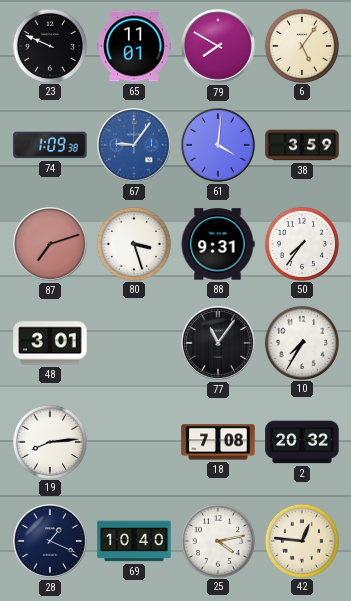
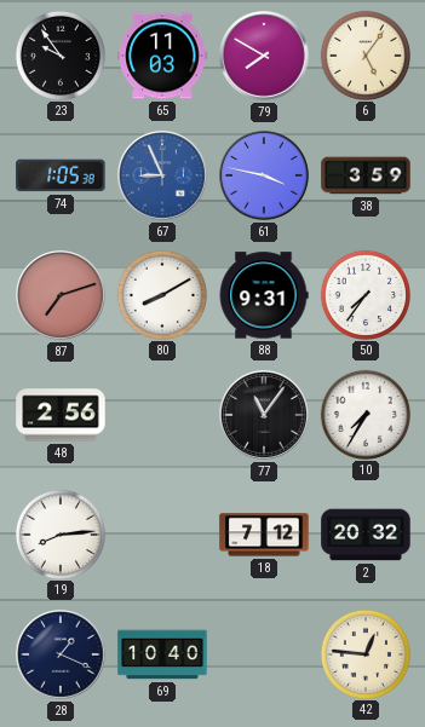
23: 9:49 -> 9:54 (59, 54)
65: 11:01 -> 11:03 (162, 56)
74: 1:09 -> 1:05 (61, 175)
67: 9:06 -> 8:56 (162, 175)
61: 4:01 -> 3:47 (264, 175)
80: 3:27 -> 8:10 (161, 294)
48: 3:01 -> 2:56 (61, 415)
18: 7:08 -> 7:12 (264, 535)
25: 4:13 -> none (217, 540)
